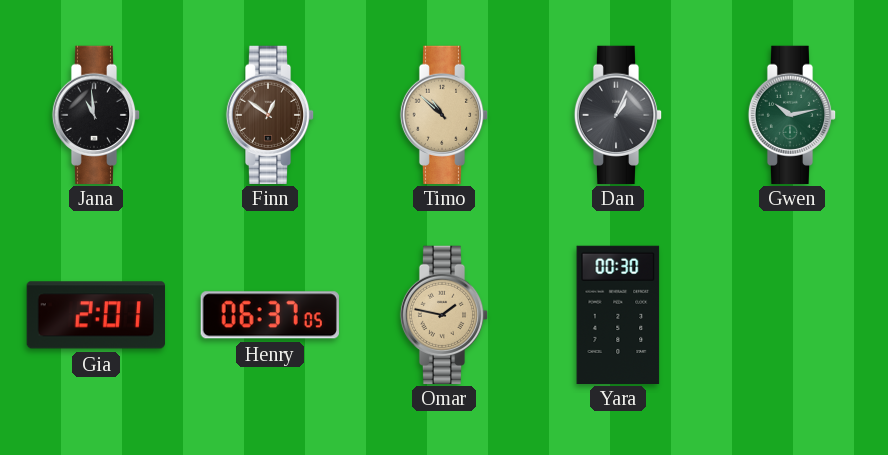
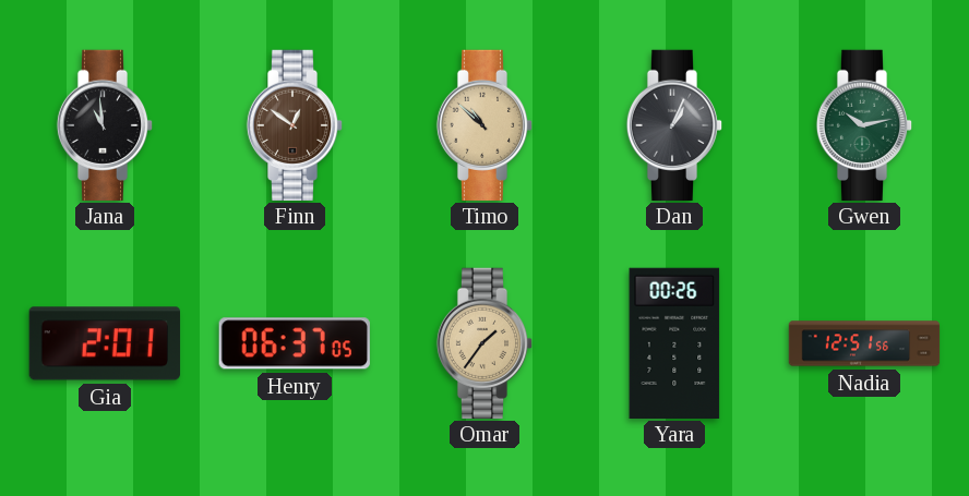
Omar: 1:47 -> 1:36 (484, 342)
Yara: 00:30 -> 00:26 (674, 342)
Nadia: none -> 12:51 (864, 343)
